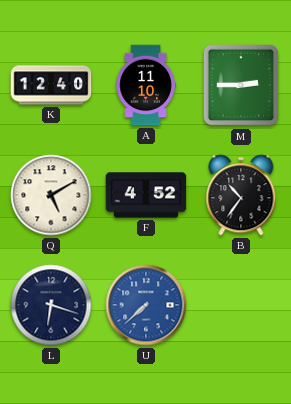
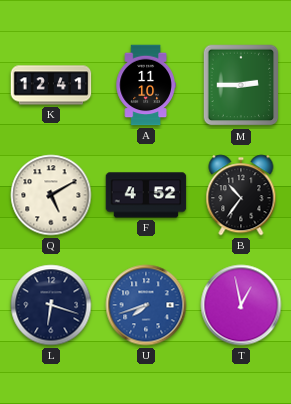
K: 12:40 -> 12:41 (51, 85)
U: 7:38 -> 7:42 (146, 305)
T: none -> 12:58 (241, 305)
